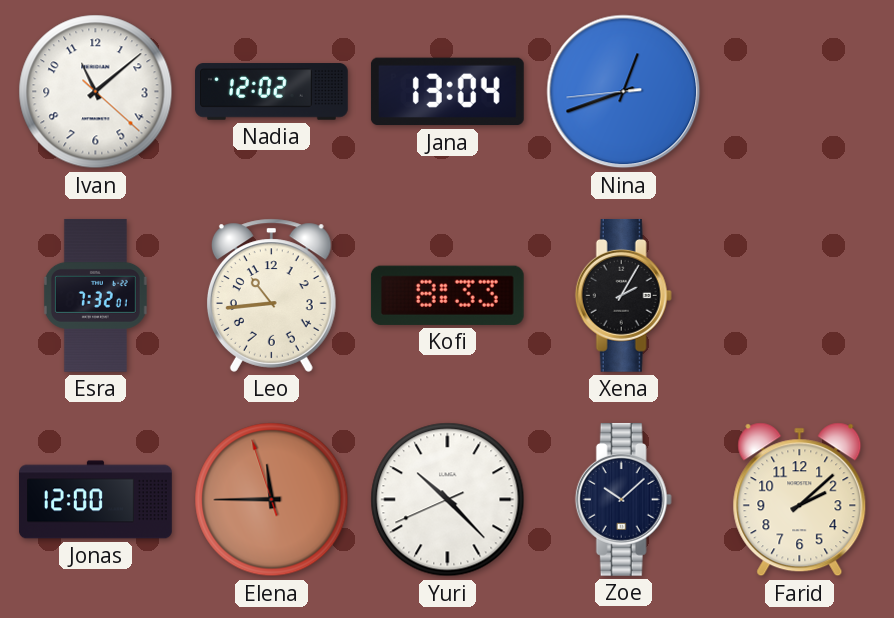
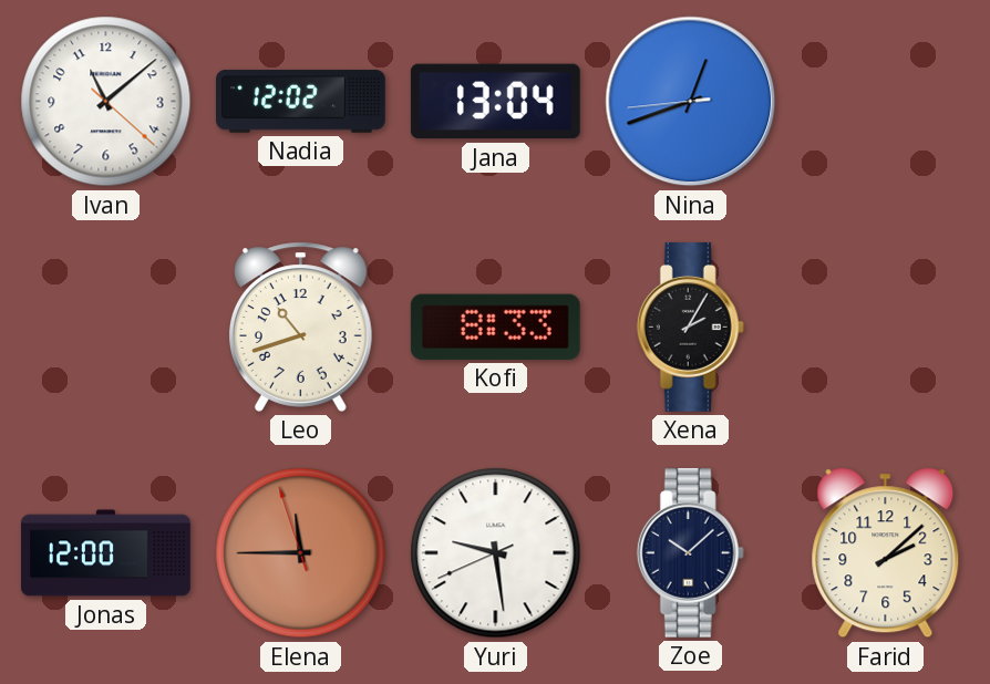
Esra: 7:32 -> none (95, 295)
Leo: 10:44 -> 10:42 (300, 327)
Yuri: 10:22 -> 9:28 (496, 553)
